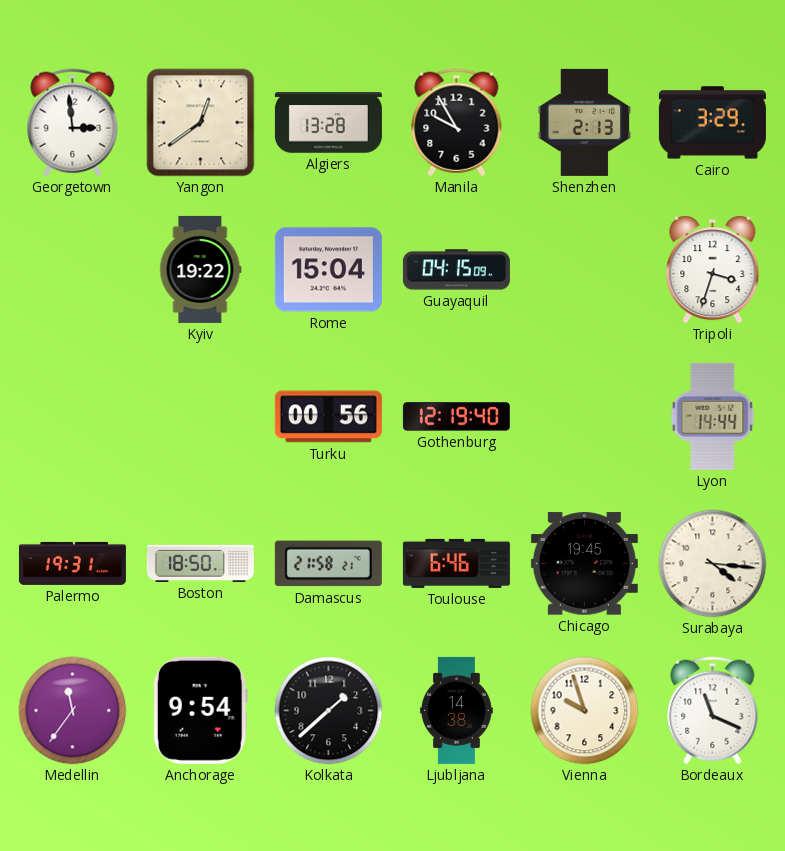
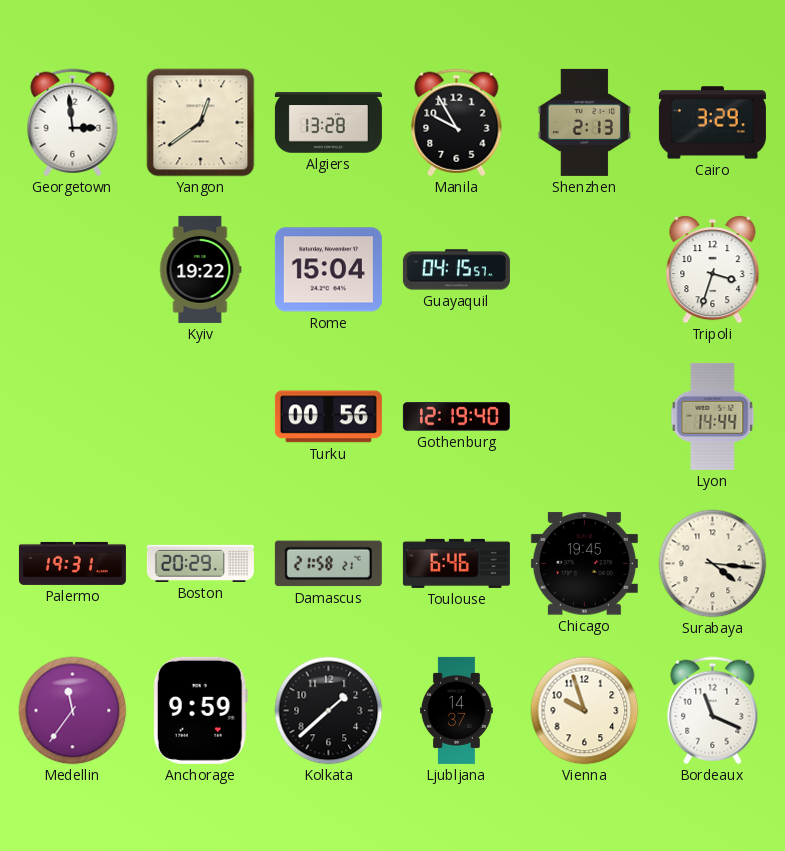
Guayaquil: 04:15:09 -> 04:15:57 (456, 270)
Boston: 18:50 -> 20:29 (200, 563)
Anchorage: 9:54 -> 9:59 (200, 710)
Ljubljana: 14:38 -> 14:37 (456, 710)
